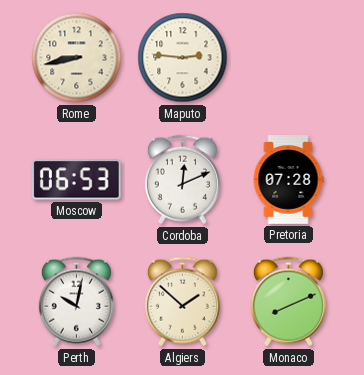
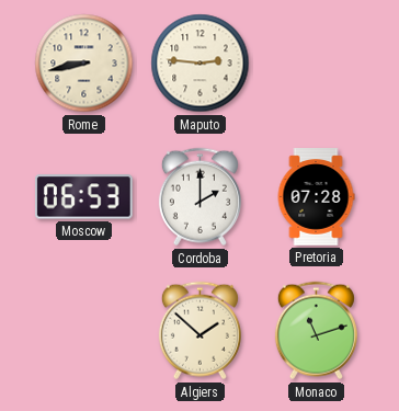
Cordoba: 12:11 -> 2:00 (200, 197)
Perth: 10:02 -> none (76, 302)
Monaco: 8:11 -> 11:12 (316, 331)
